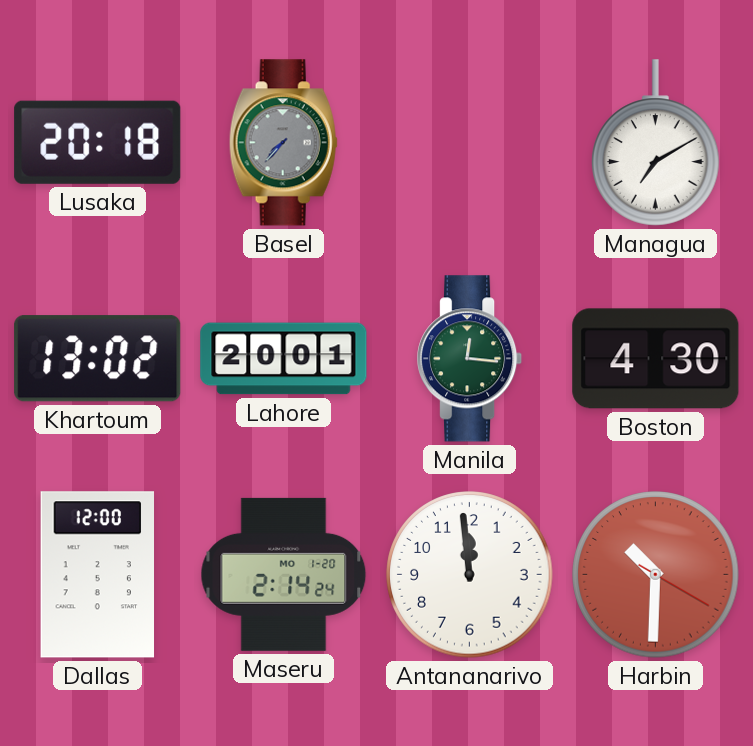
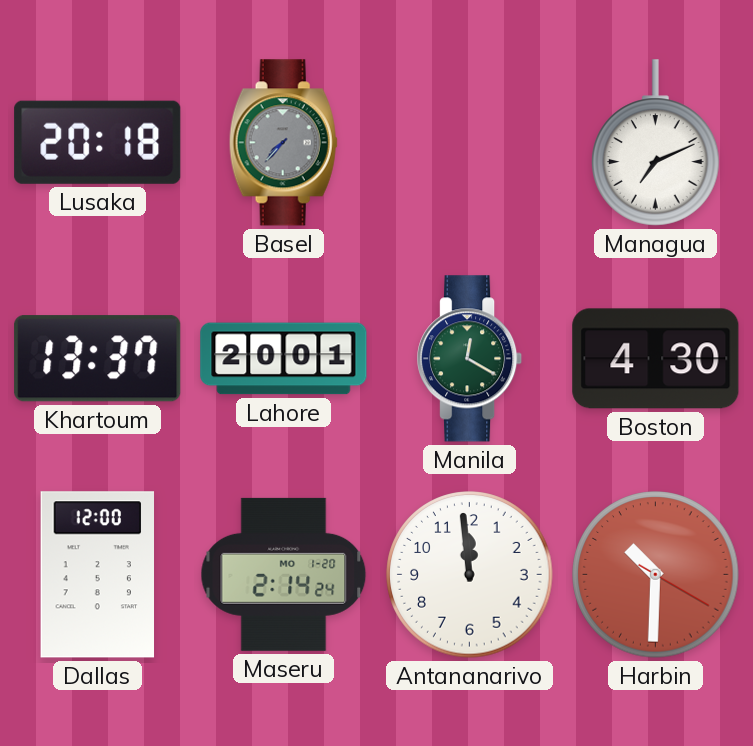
Managua: 7:10 -> 7:11 (656, 143)
Khartoum: 13:02 -> 13:37 (98, 359)
Manila: 12:16 -> 12:20 (471, 359)
